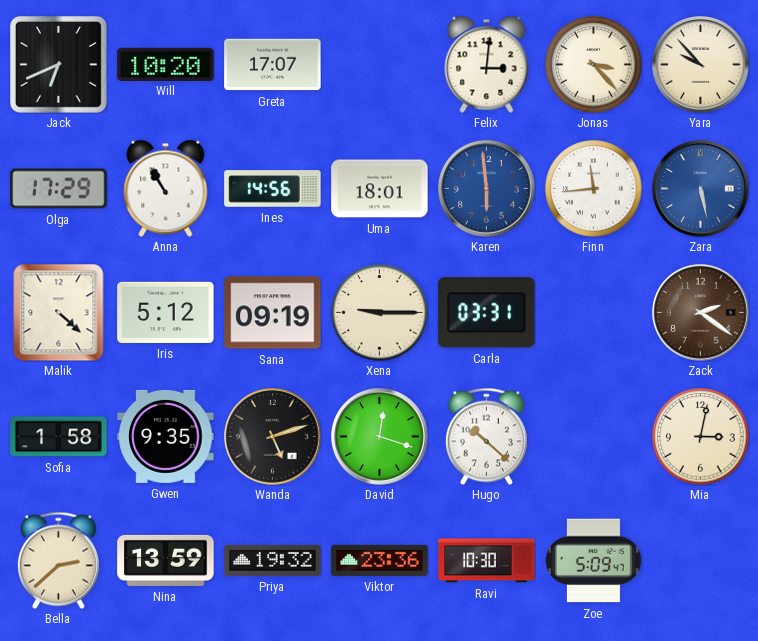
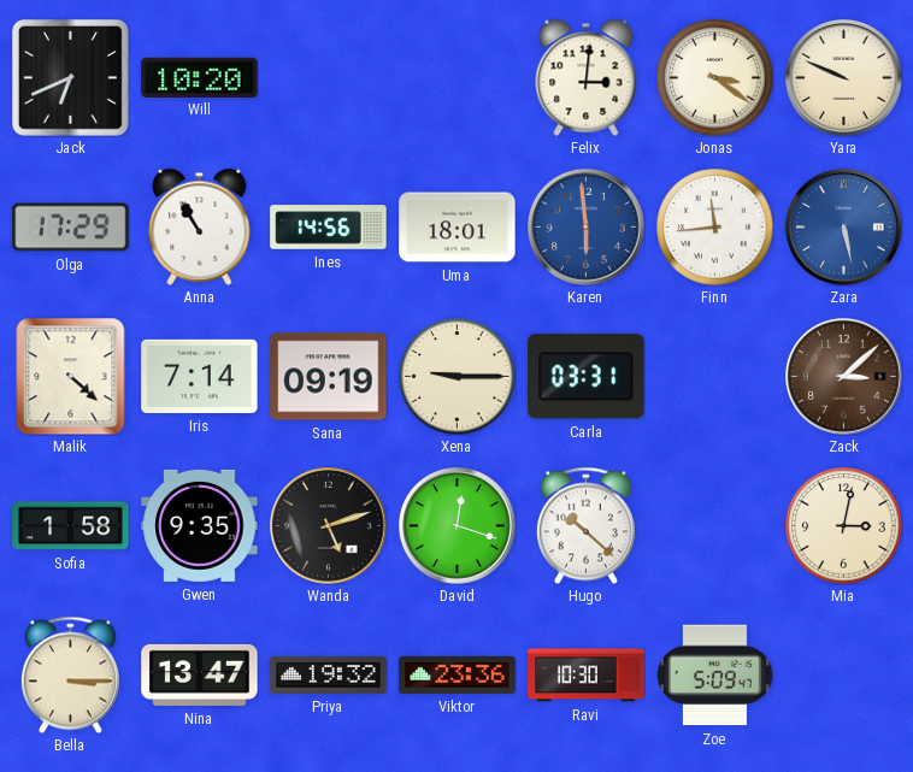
Greta: 17:07 -> none (273, 65)
Jonas: 3:23 -> 3:21 (715, 78)
Yara: 9:53 -> 9:49 (844, 78)
Iris: 5:12 -> 7:14 (200, 376)
Zack: 2:21 -> 3:08 (844, 377)
Bella: 2:38 -> 3:15 (70, 674)
Nina: 13:59 -> 13:47 (200, 674)
